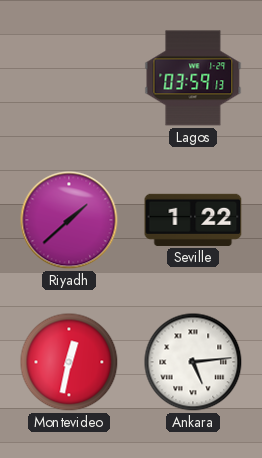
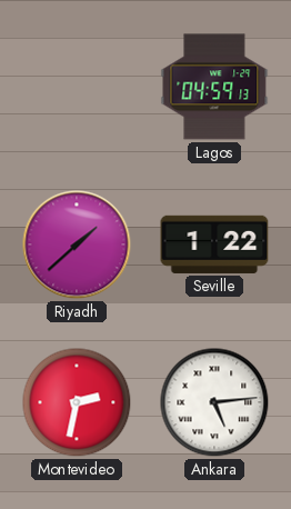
Lagos: 03:59 -> 04:59 (214, 87)
Montevideo: 12:32 -> 2:32 (77, 402)
